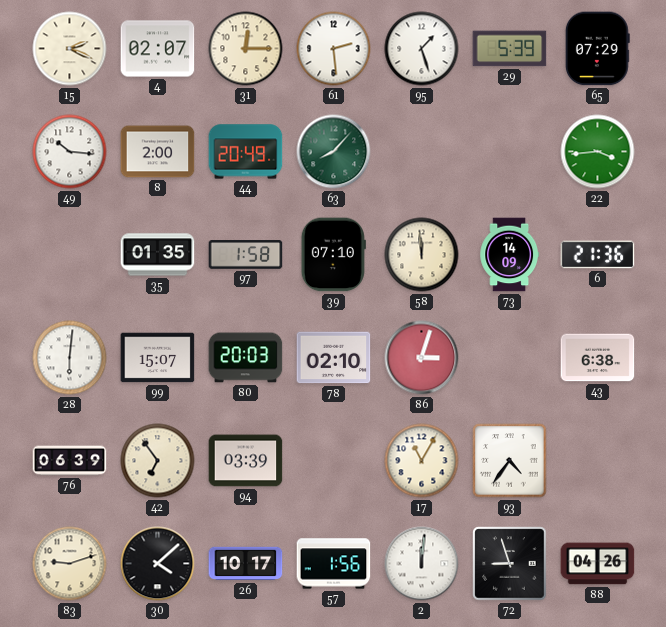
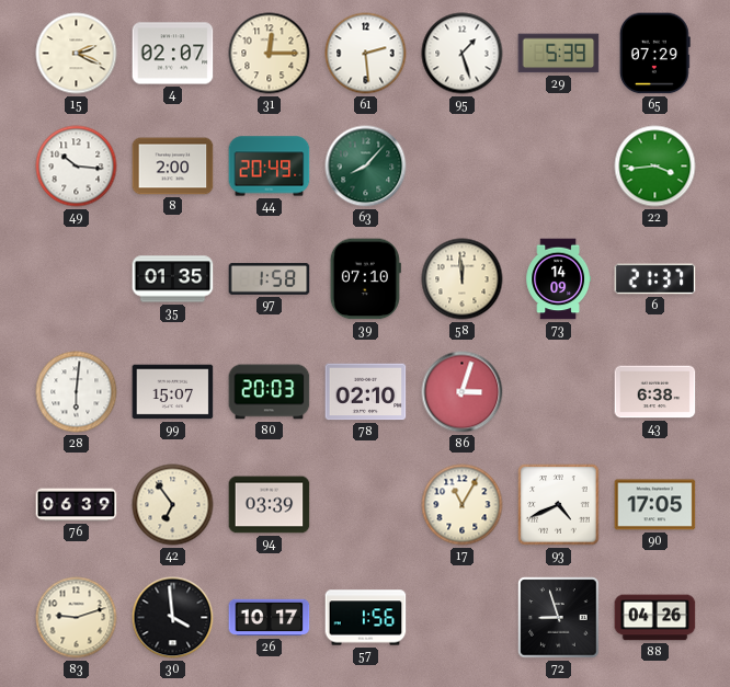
6: 21:36 -> 21:37 (655, 279)
93: 4:36 -> 4:41 (559, 505)
90: none -> 17:05 (655, 505)
30: 4:08 -> 3:59 (173, 618)
2: 12:01 -> none (422, 564)
